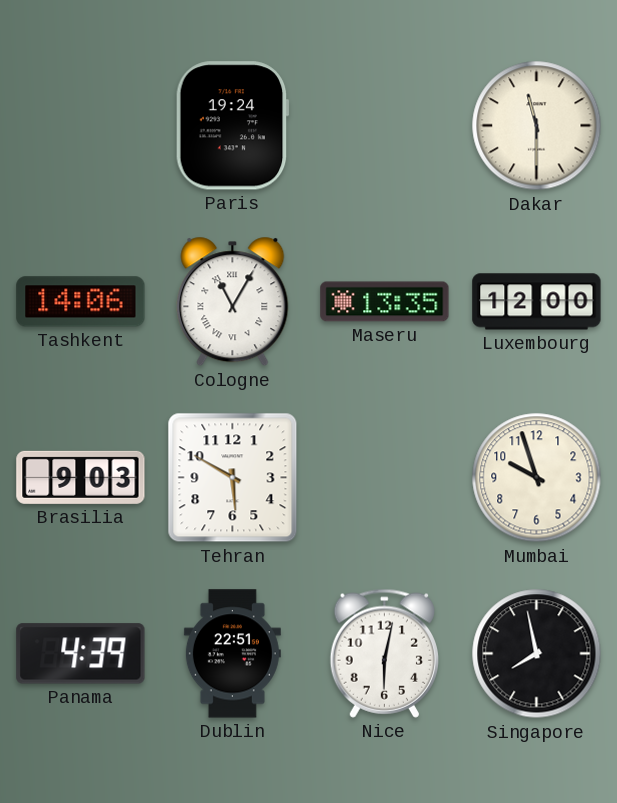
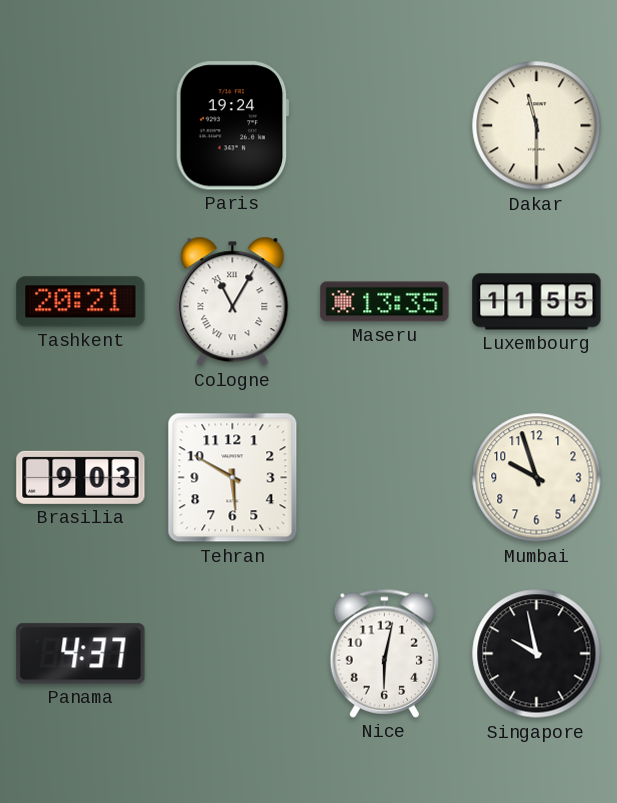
Tashkent: 14:06 -> 20:21 (81, 302)
Luxembourg: 12:00 -> 11:55 (537, 302)
Panama: 4:39 -> 4:37 (81, 654)
Dublin: 22:51 -> none (232, 654)
Singapore: 7:58 -> 9:58 (537, 654)
